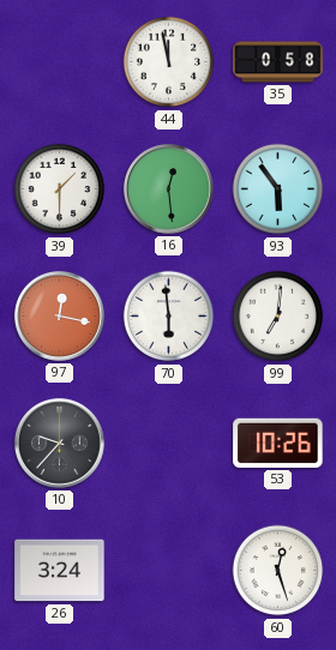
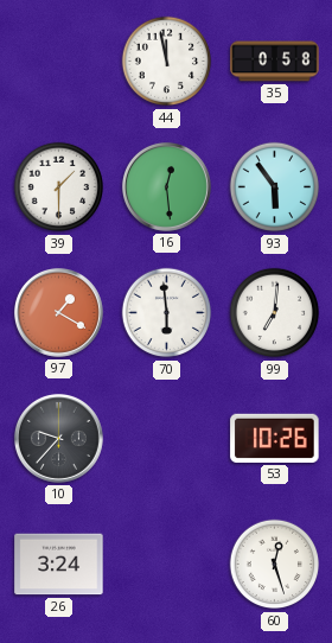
97: 12:17 -> 1:20 (58, 312)
